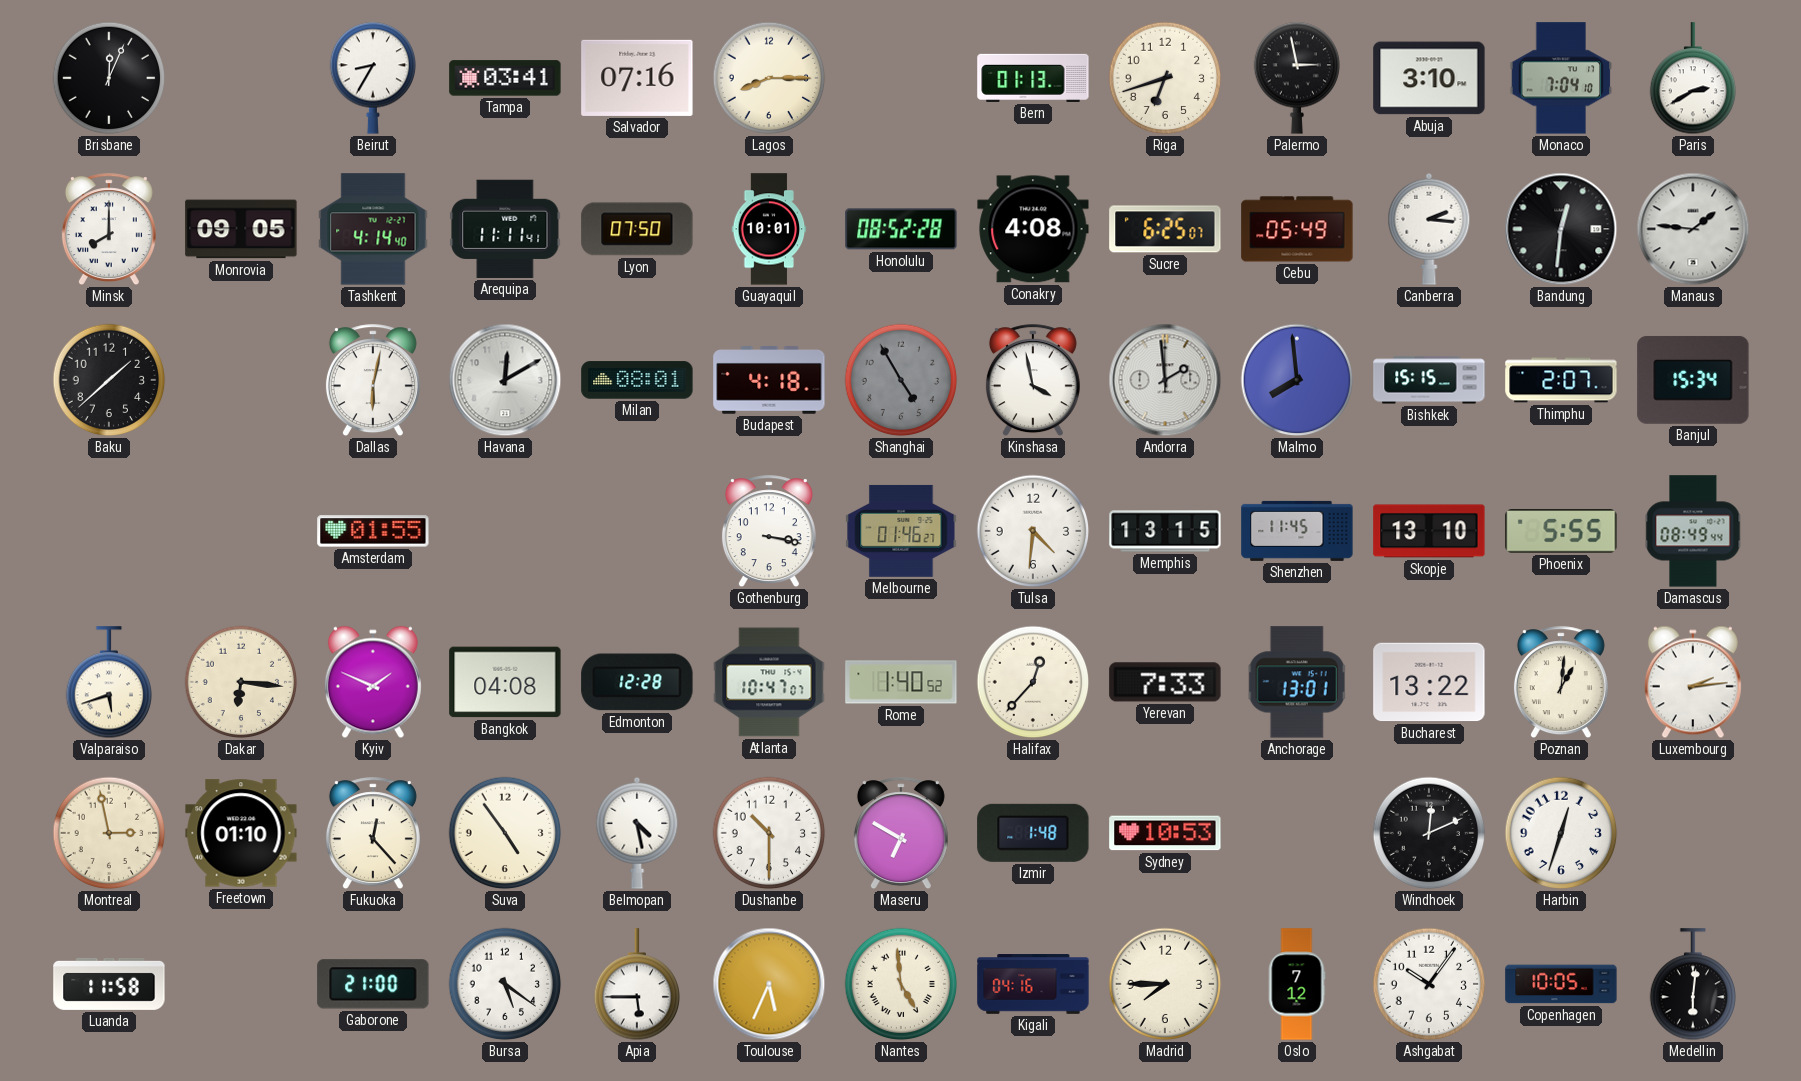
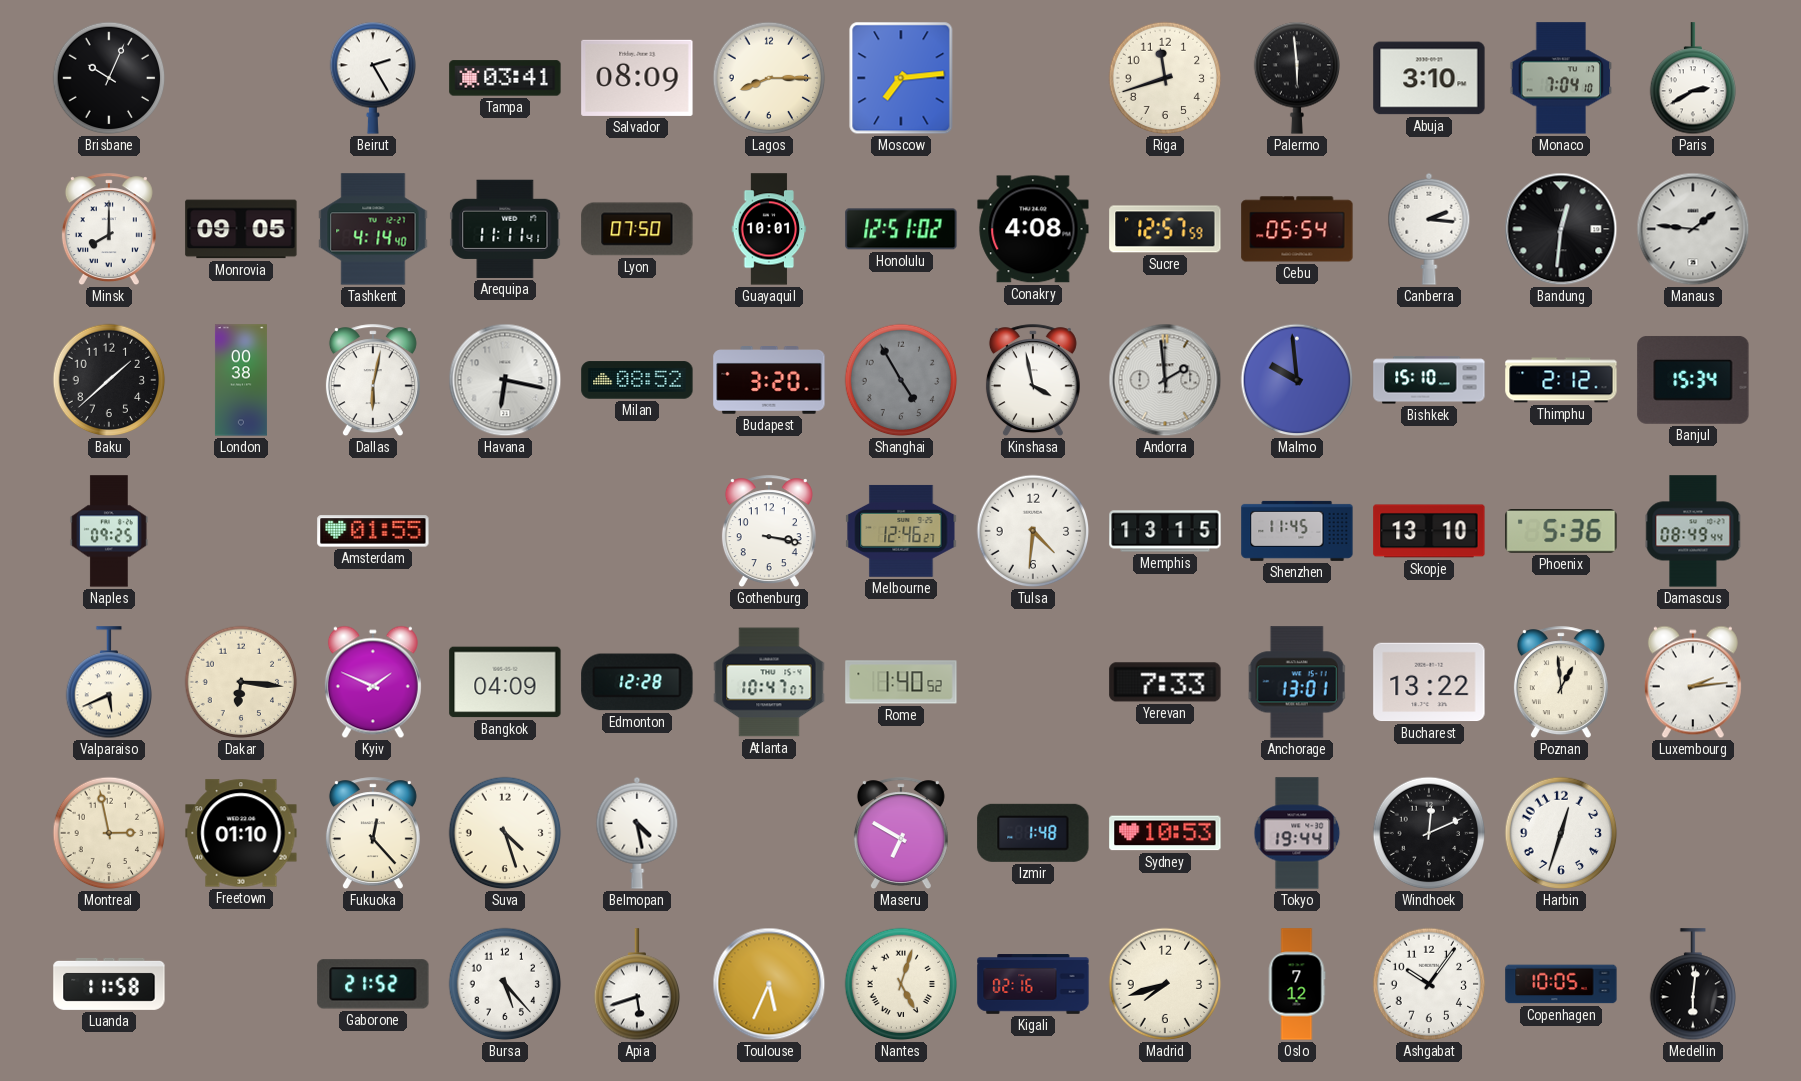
Brisbane: 12:04 -> 10:04 (109, 78)
Beirut: 8:35 -> 2:25 (372, 78)
Salvador: 07:16 -> 08:09 (637, 78)
Moscow: none -> 7:14 (901, 78)
Bern: 01:13 -> none (1033, 78)
Riga: 6:42 -> 11:42 (1165, 78)
Palermo: 2:58 -> 5:59 (1296, 78)
Honolulu: 08:52 -> 12:51 (901, 229)
Sucre: 6:25 -> 12:57 (1165, 229)
Cebu: 05:49 -> 05:54 (1297, 229)
London: none -> 00:38 (241, 380)
Havana: 12:10 -> 6:17 (505, 380)
Milan: 08:01 -> 08:52 (637, 380)
Budapest: 4:18 -> 3:20 (769, 381)
Malmo: 7:59 -> 9:59 (1297, 380)
Bishkek: 15:15 -> 15:10 (1429, 380)
Thimphu: 2:07 -> 2:12 (1561, 380)
Naples: none -> 09:25 (109, 531)
Melbourne: 01:46 -> 12:46 (901, 531)
Phoenix: 5:55 -> 5:36 (1561, 531)
Valparaiso: 5:42 -> 5:41 (108, 683)
Bangkok: 04:08 -> 04:09 (505, 682)
Halifax: 12:37 -> none (1033, 682)
Poznan: 1:01 -> 12:59 (1561, 683)
Suva: 4:54 -> 4:27 (505, 833)
Dushanbe: 10:30 -> none (769, 833)
Tokyo: none -> 19:44 (1297, 833)
Gaborone: 21:00 -> 21:52 (373, 984)
Bursa: 5:21 -> 5:23 (505, 984)
Apia: 5:45 -> 5:42 (636, 985)
Nantes: 4:59 -> 5:03 (901, 984)
Kigali: 04:16 -> 02:16 (1033, 984)
Madrid: 7:45 -> 7:42 (1165, 984)
